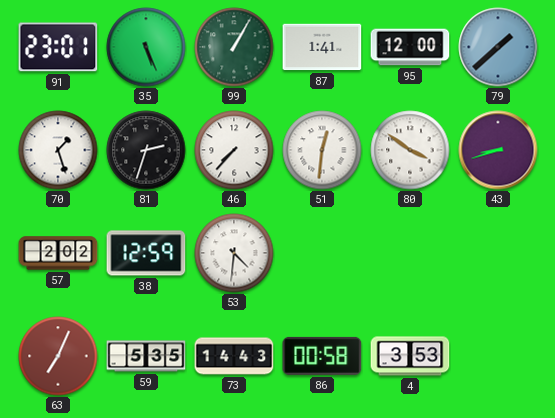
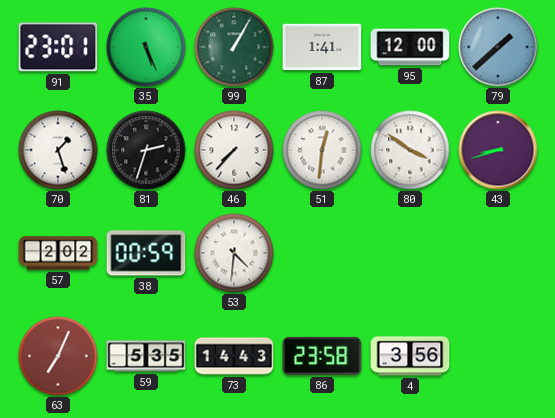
38: 12:59 -> 00:59 (146, 253)
86: 00:58 -> 23:58 (322, 356)
4: 3:53 -> 3:56 (410, 356)
